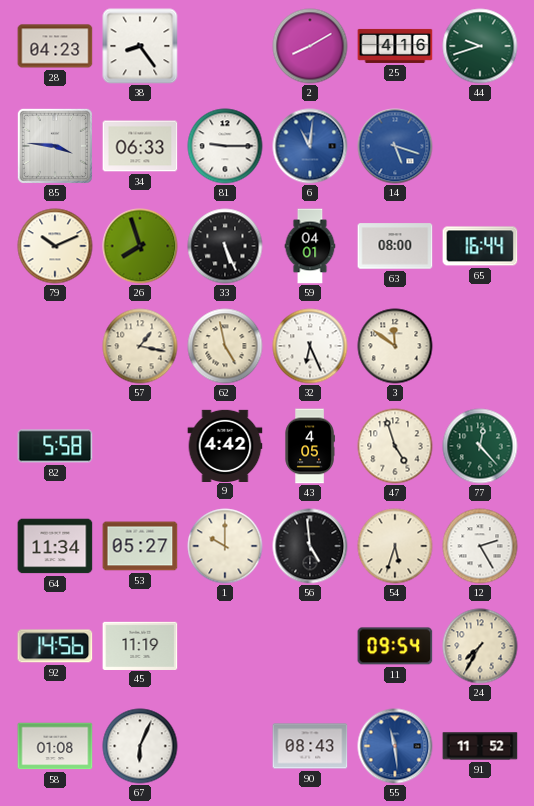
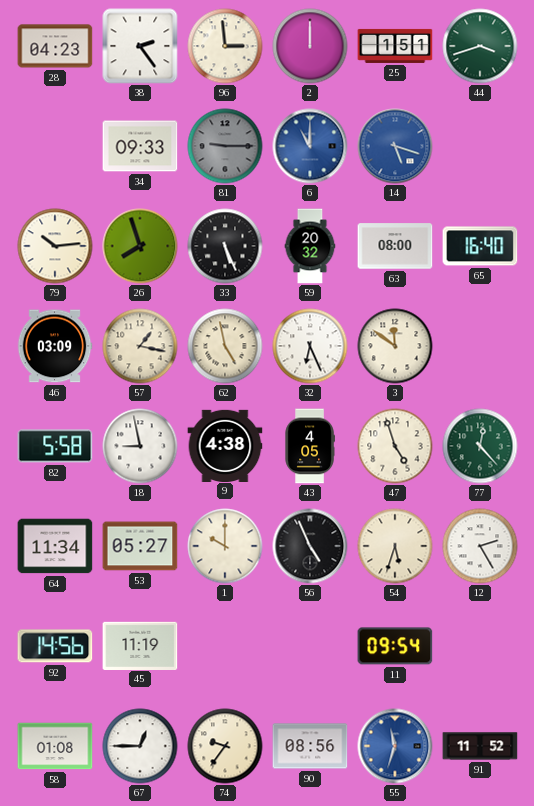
38: 8:24 -> 2:24 (140, 46)
96: none -> 2:59 (225, 46)
2: 8:10 -> 12:00 (310, 46)
25: 4:16 -> 1:51 (395, 46)
44: 9:42 -> 3:42 (480, 46)
85: 3:46 -> none (55, 146)
34: 06:33 -> 09:33 (140, 146)
81 dial: white -> grey (225, 146)
6: 11:01 -> 11:00 (310, 146)
79: 10:11 -> 10:14 (55, 246)
59: 04:01 -> 20:32 (310, 246)
65: 16:44 -> 16:40 (480, 246)
46: none -> 03:09 (55, 346)
18: none -> 8:58 (140, 446)
9: 4:42 -> 4:38 (225, 445)
56: 4:59 -> 4:56 (310, 546)
24: 7:35 -> none (480, 646)
67: 6:04 -> 12:45 (140, 746)
74: none -> 9:36 (225, 746)
90: 08:43 -> 08:56 (310, 746)
55: 11:29 -> 11:33 (395, 746)
